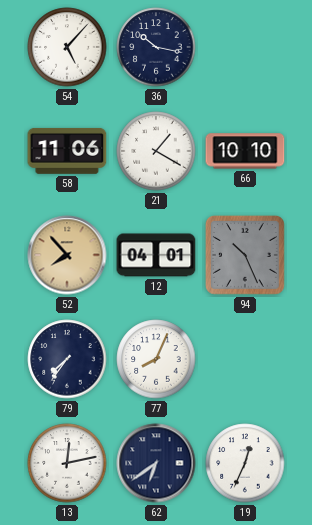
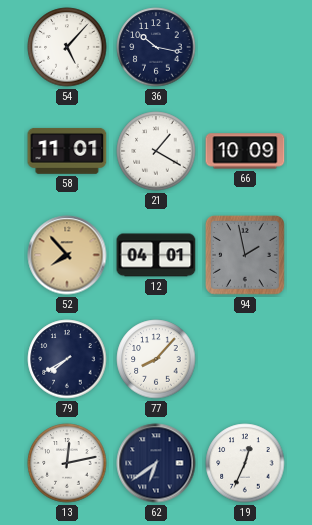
58: 11:06 -> 11:01 (67, 151)
66: 10:10 -> 10:09 (245, 151)
94: 10:26 -> 1:58 (246, 256)
79: 7:36 -> 7:40 (67, 359)
77: 8:04 -> 8:07 (156, 359)
